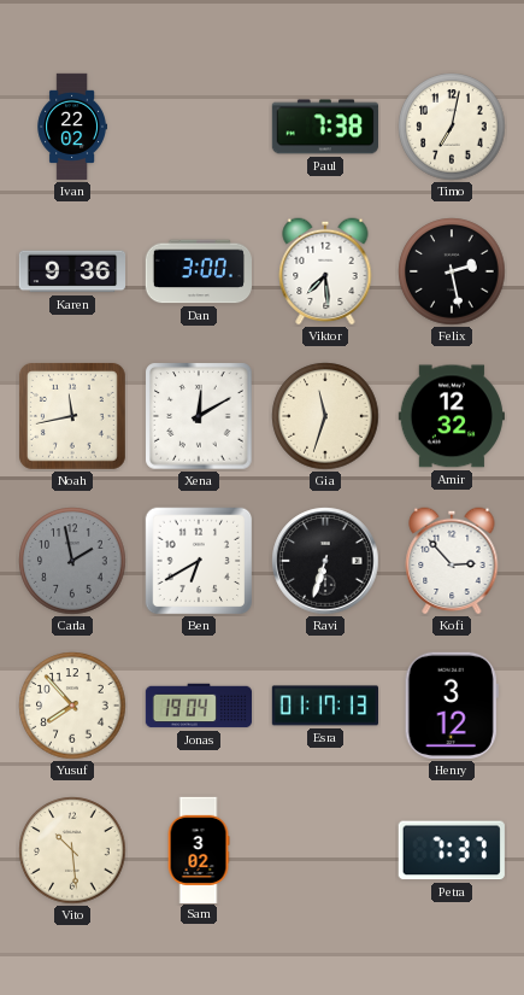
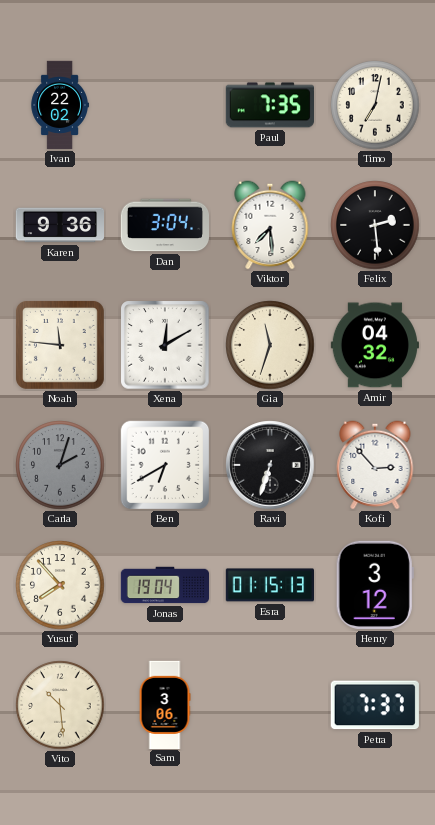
Paul: 7:38 -> 7:35 (269, 105)
Dan: 3:00 -> 3:04 (164, 225)
Felix: 2:28 -> 2:29 (375, 225)
Noah: 11:43 -> 11:46 (60, 345)
Amir: 12:32 -> 04:32 (375, 345)
Carla: 1:58 -> 2:03 (60, 465)
Esra: 01:17 -> 01:15 (269, 585)
Sam: 3:02 -> 3:06 (165, 704)
